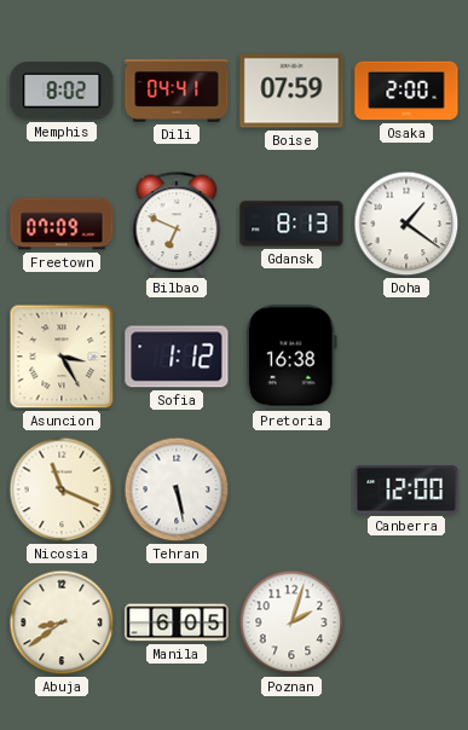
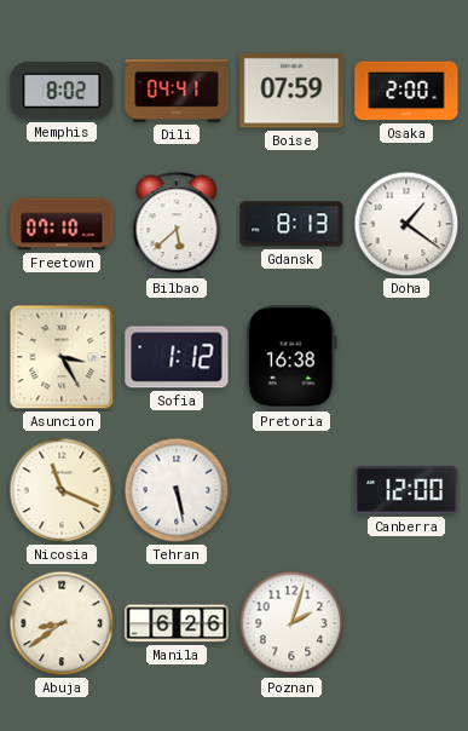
Freetown: 07:09 -> 07:10 (62, 224)
Bilbao: 6:49 -> 5:38 (177, 224)
Manila: 6:05 -> 6:26 (177, 623)
